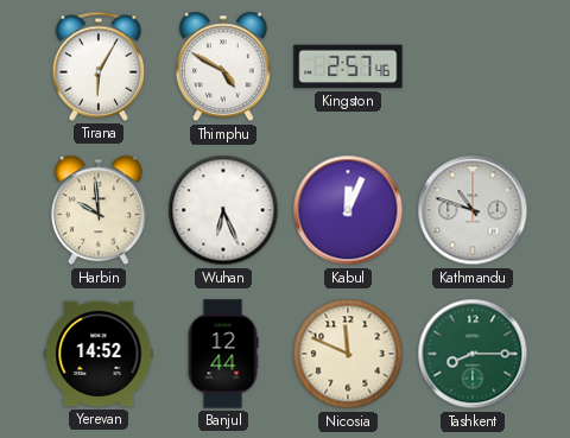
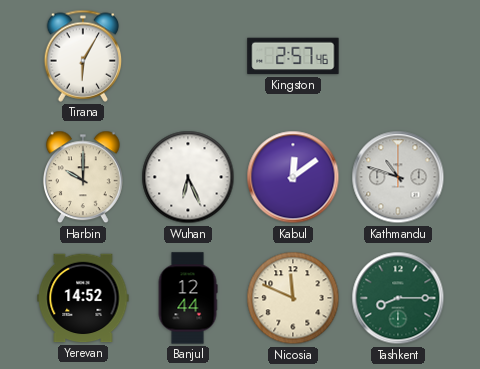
Thimphu: 4:50 -> none (223, 66)
Harbin: 9:59 -> 10:00 (83, 177)
Kabul: 12:04 -> 12:09 (293, 177)
